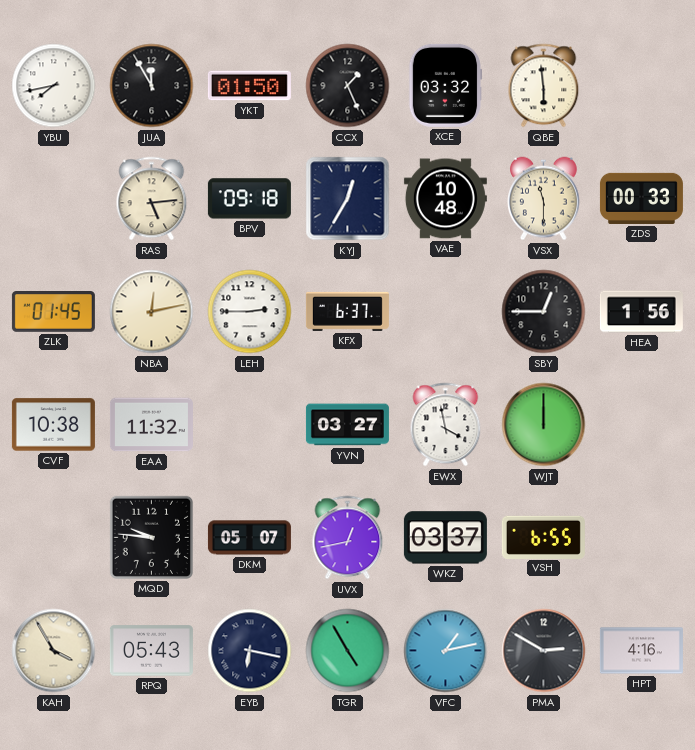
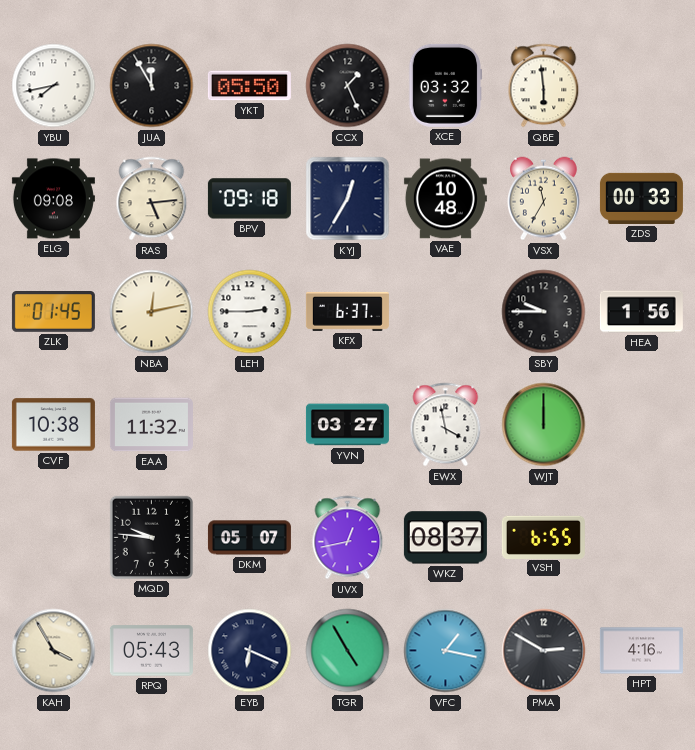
YKT: 01:50 -> 05:50 (249, 86)
ELG: none -> 09:08 (53, 199)
VSX: 11:30 -> 11:35 (544, 199)
SBY: 12:45 -> 9:45 (544, 312)
WKZ: 03:37 -> 08:37 (445, 538)
EYB: 6:17 -> 6:19 (250, 651)
VFC: 1:13 -> 1:17 (446, 651)
